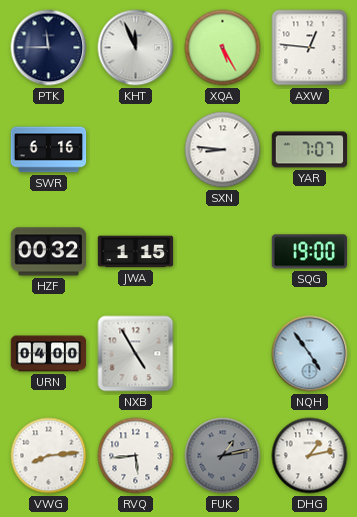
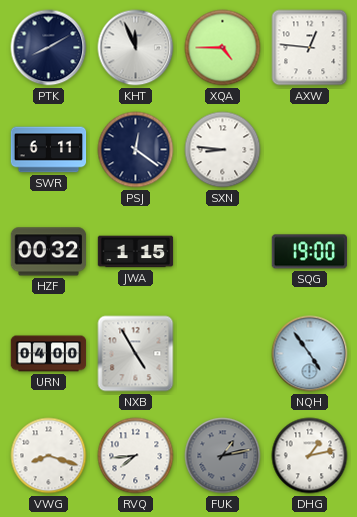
PTK: 11:45 -> 8:10 (49, 48)
XQA: 5:25 -> 4:45 (223, 48)
SWR: 6:16 -> 6:11 (49, 150)
PSJ: none -> 12:21 (136, 150)
YAR: 7:07 -> none (310, 150)
VWG: 8:14 -> 8:18 (49, 456)
RVQ: 5:44 -> 7:44 (136, 456)
